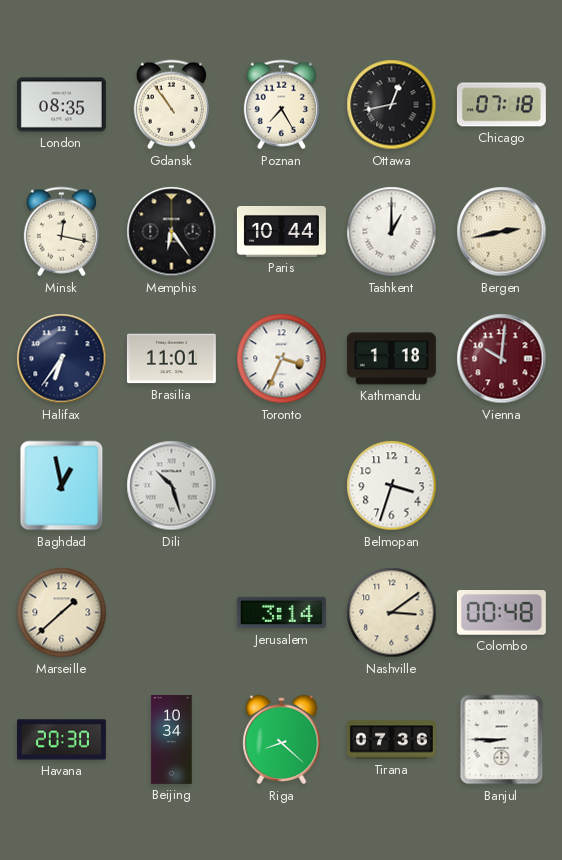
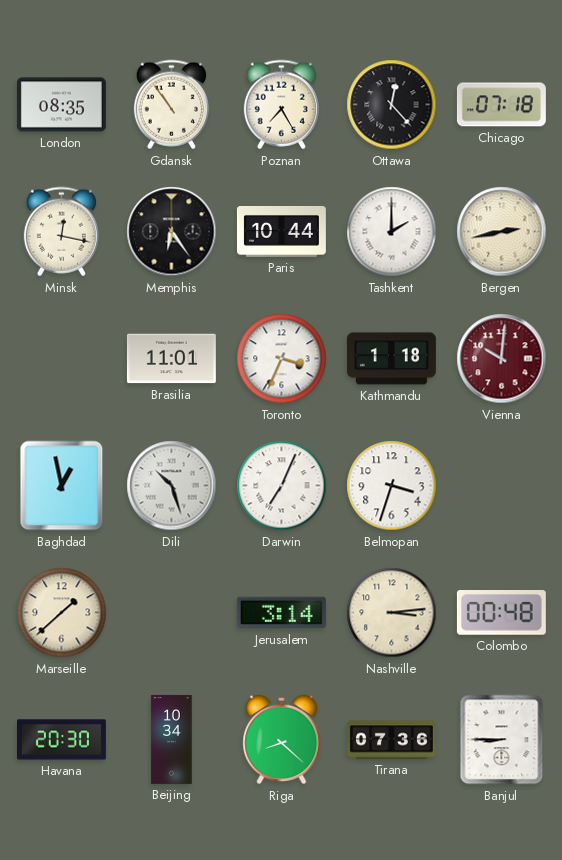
Ottawa: 12:43 -> 12:23 (392, 105)
Tashkent: 1:00 -> 2:00 (392, 232)
Halifax: 6:36 -> none (62, 359)
Darwin: none -> 7:04 (282, 486)
Nashville: 3:09 -> 3:14 (392, 613)
